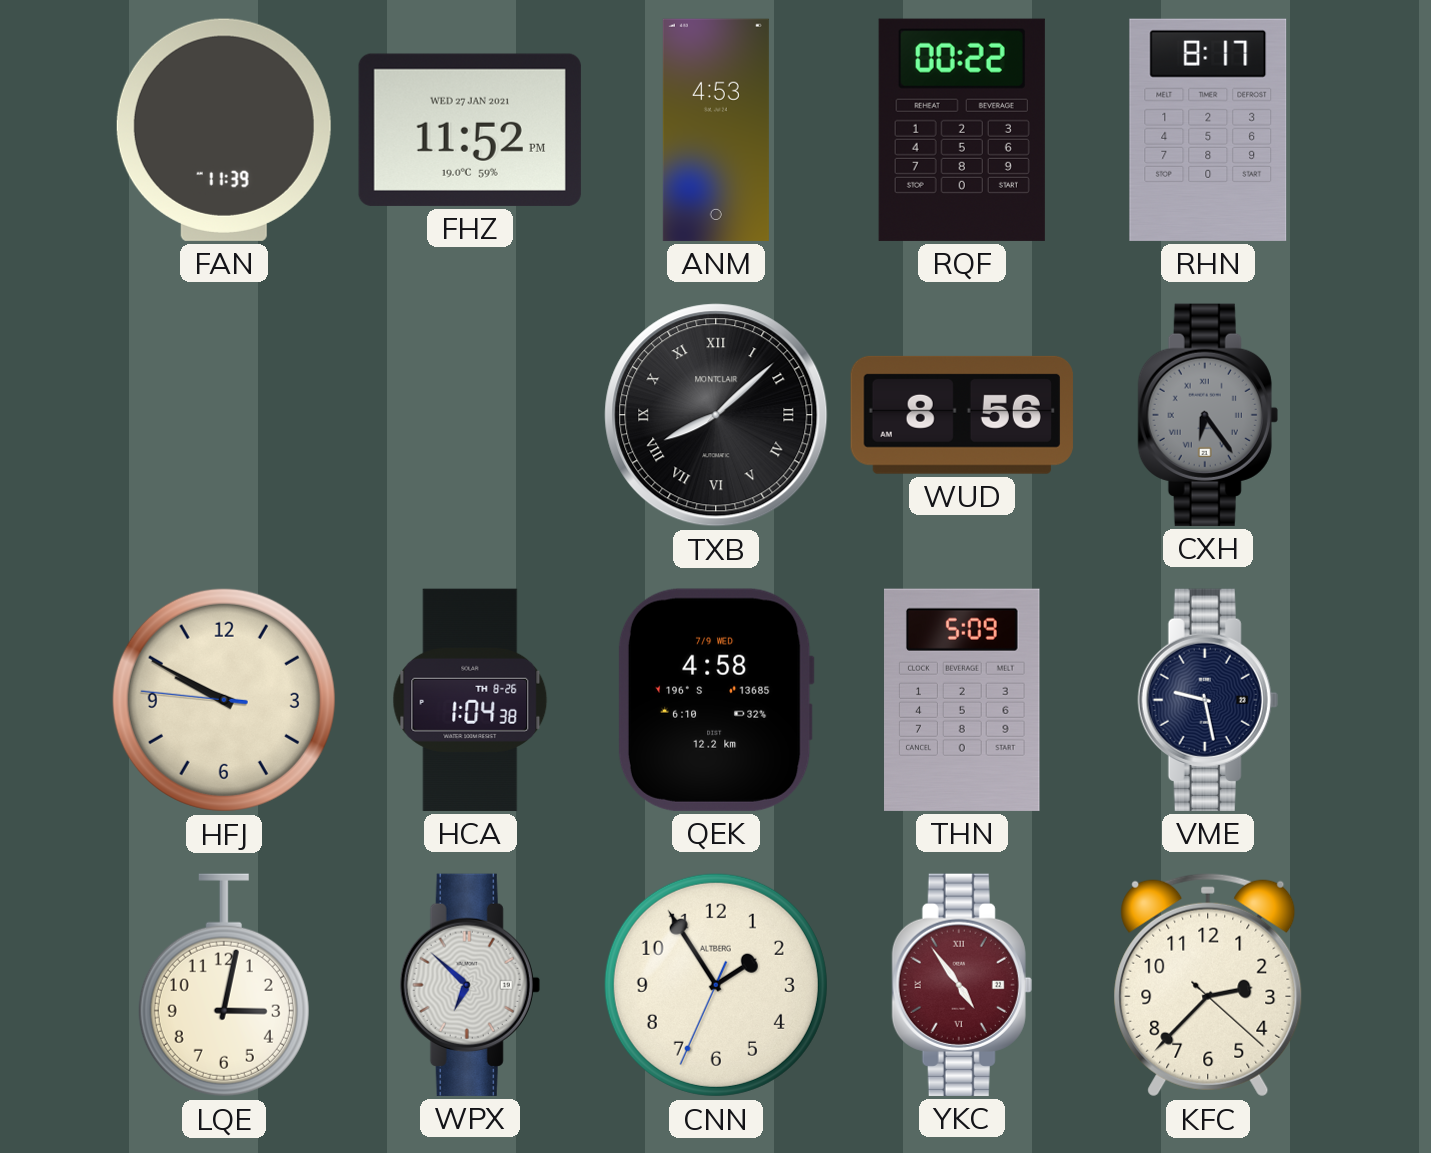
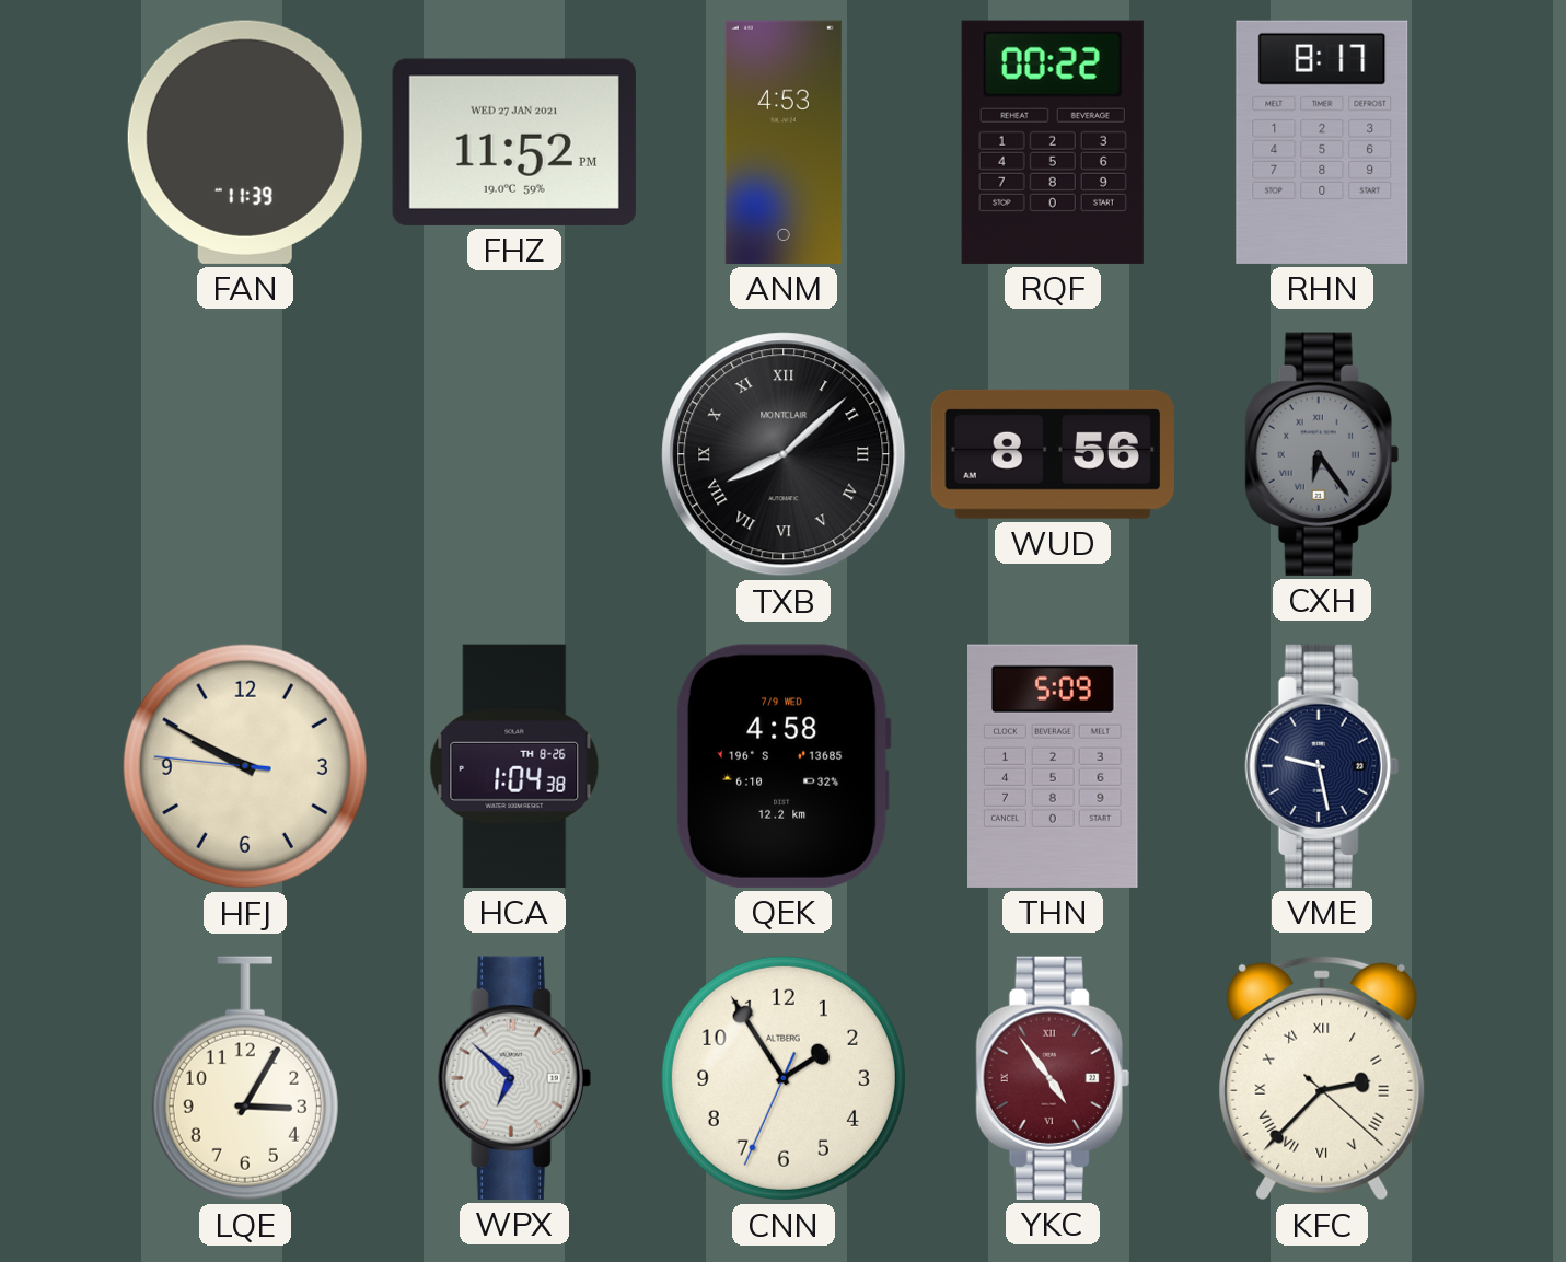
LQE: 3:02 -> 3:05 (245, 1078)
KFC numerals: Arabic -> Roman (1322, 1078)
